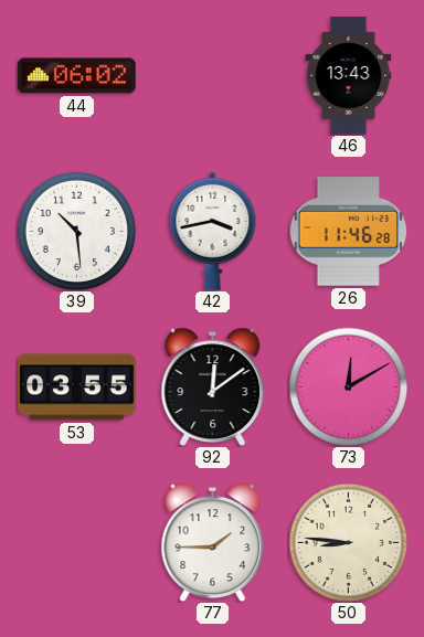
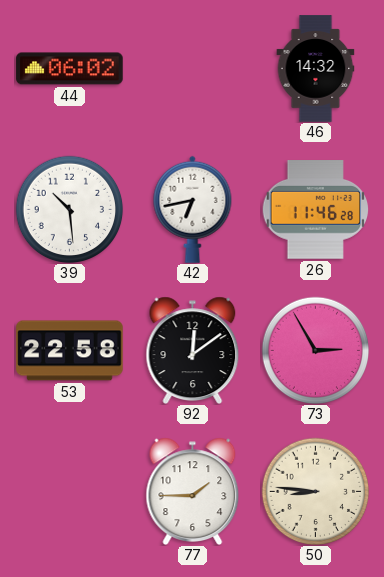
46: 13:43 -> 14:32 (316, 69)
42: 3:43 -> 6:43 (193, 209)
53: 03:55 -> 22:58 (70, 351)
73: 12:10 -> 2:55 (315, 350)
